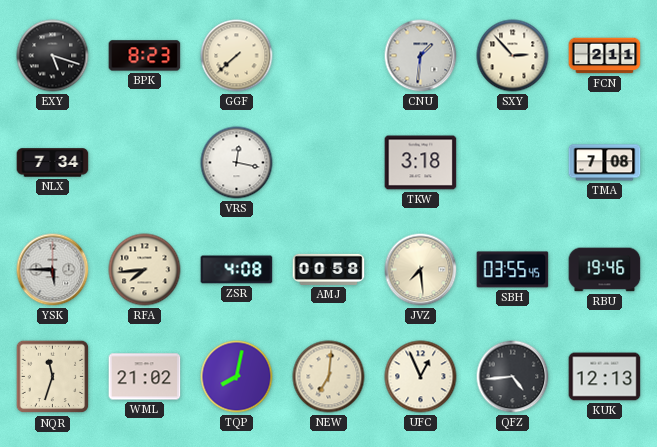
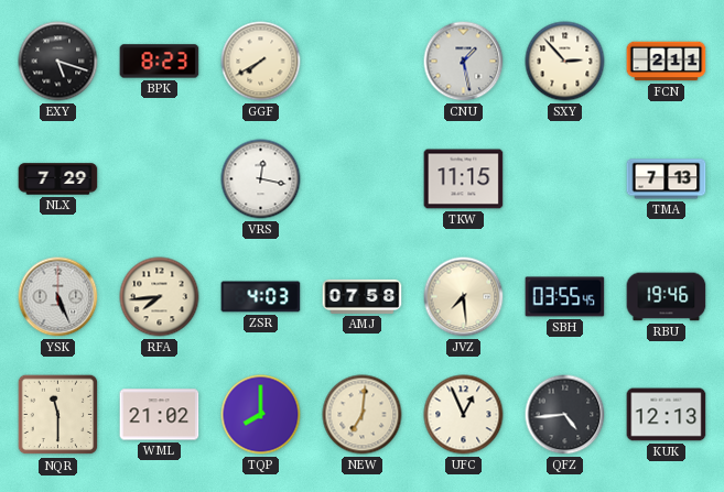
GGF: 7:38 -> 7:40 (261, 62)
CNU: 1:31 -> 1:28 (464, 62)
NLX: 7:34 -> 7:29 (58, 179)
TKW: 3:18 -> 11:15 (464, 179)
TMA: 7:08 -> 7:13 (667, 179)
YSK: 5:45 -> 5:26 (58, 297)
ZSR: 4:08 -> 4:03 (261, 297)
AMJ: 00:58 -> 07:58 (363, 296)
NQR: 11:33 -> 11:30 (58, 415)
TQP: 8:02 -> 8:00 (261, 415)
